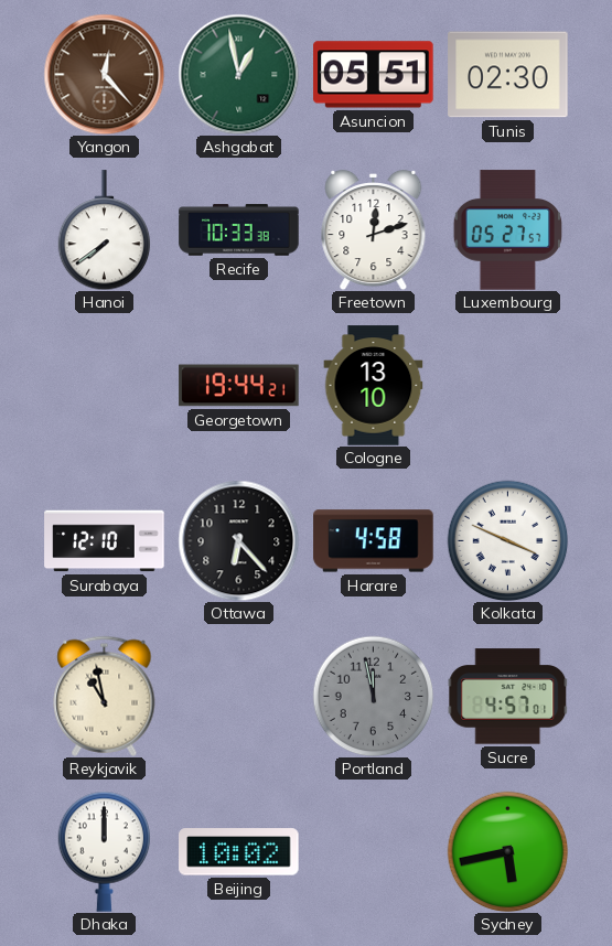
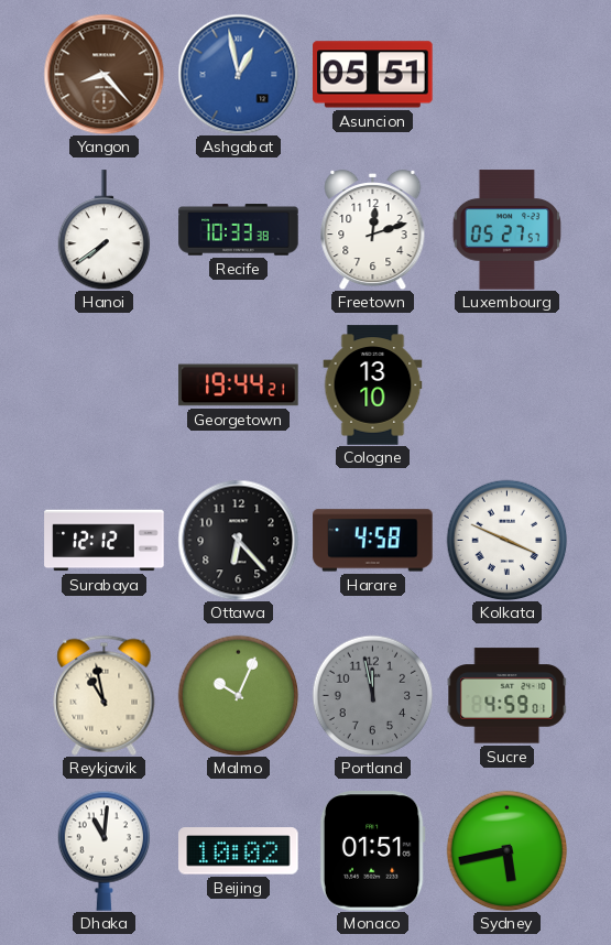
Yangon: 12:23 -> 8:23 (103, 74)
Ashgabat dial: green -> blue (238, 74)
Tunis: 02:30 -> none (508, 75)
Surabaya: 12:10 -> 12:12 (105, 541)
Malmo: none -> 10:04 (238, 695)
Sucre: 4:57 -> 4:59 (506, 696)
Dhaka: 12:00 -> 11:01 (105, 850)
Monaco: none -> 01:51 (372, 851)
